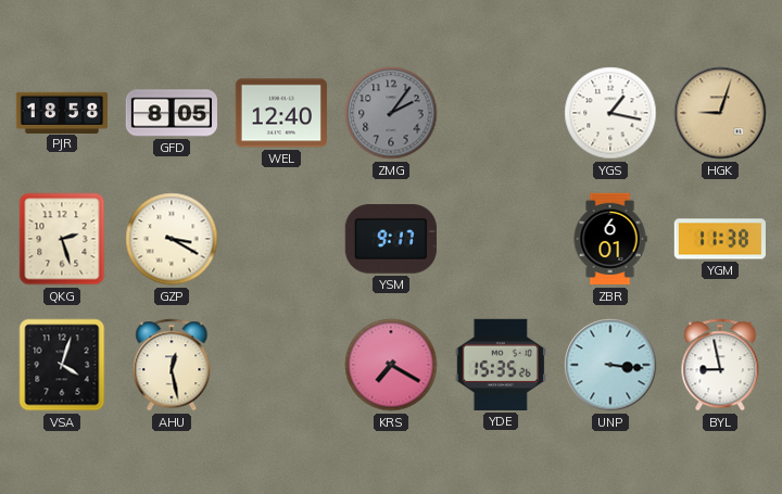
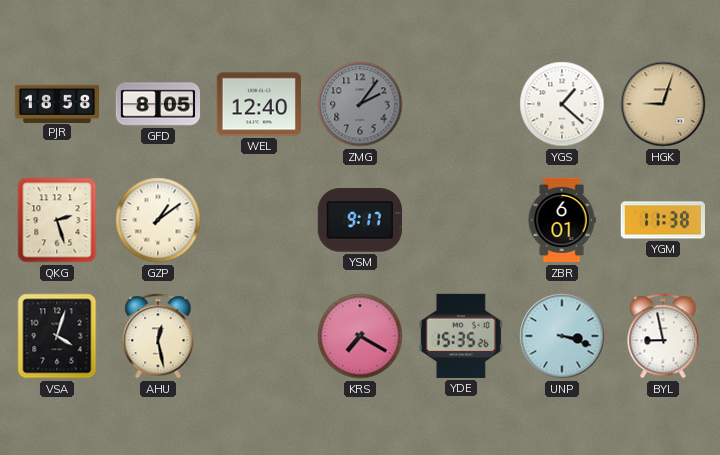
YGS: 1:17 -> 1:22 (562, 104)
GZP: 3:20 -> 1:09 (158, 220)
UNP: 3:16 -> 3:18 (562, 336)
